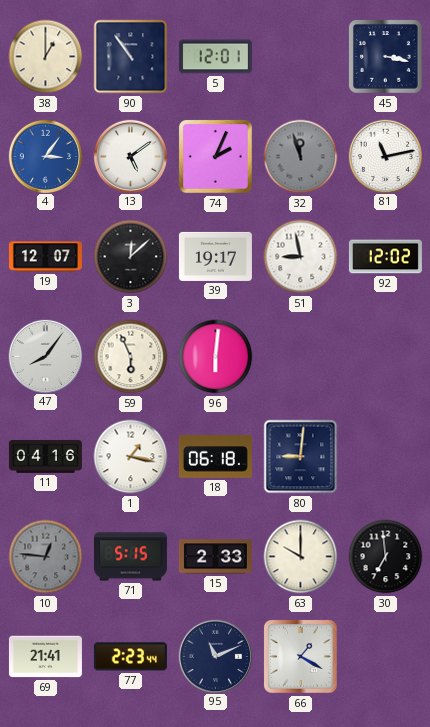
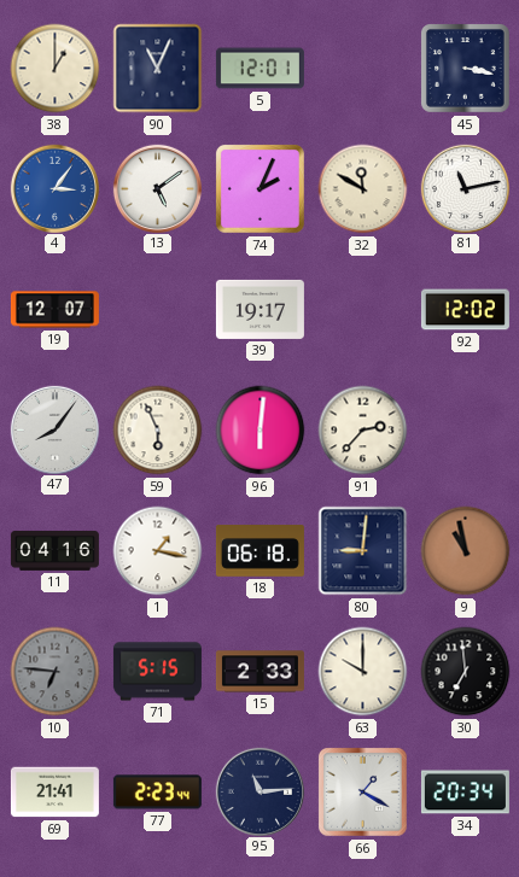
90: 10:54 -> 11:04 (158, 69)
32: 11:57 -> 11:50 (363, 189)
32 dial: grey -> cream (363, 189)
3: 12:08 -> none (131, 257)
51: 8:58 -> none (301, 257)
91: none -> 2:37 (363, 431)
9: none -> 10:58 (466, 551)
10: 12:46 -> 6:46 (56, 672)
95: 11:11 -> 11:14 (259, 791)
34: none -> 20:34 (465, 793)
